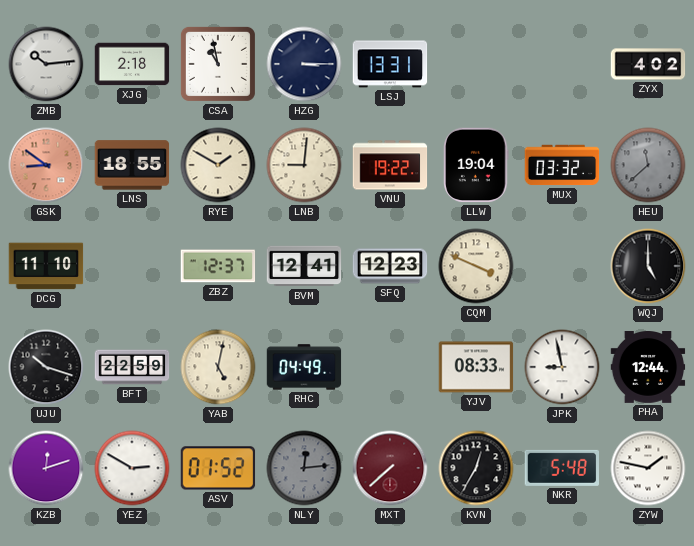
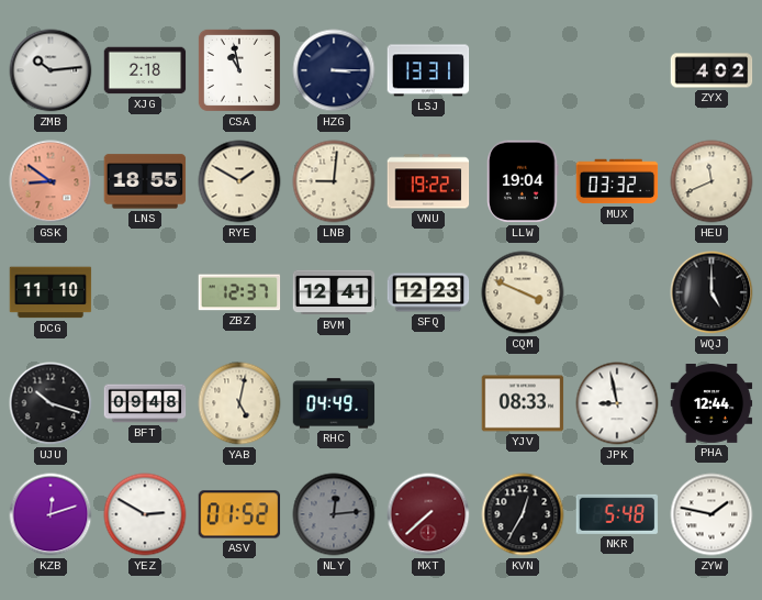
HEU: 11:38 -> 11:41 (711, 181)
HEU dial: grey -> cream (711, 181)
BFT: 22:59 -> 09:48 (145, 403)
